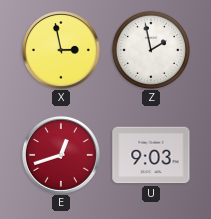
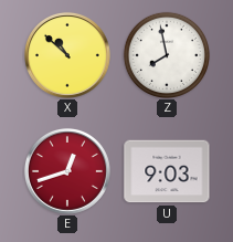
X: 2:58 -> 10:52 (67, 55)
Z: 1:58 -> 7:58 (166, 54)
